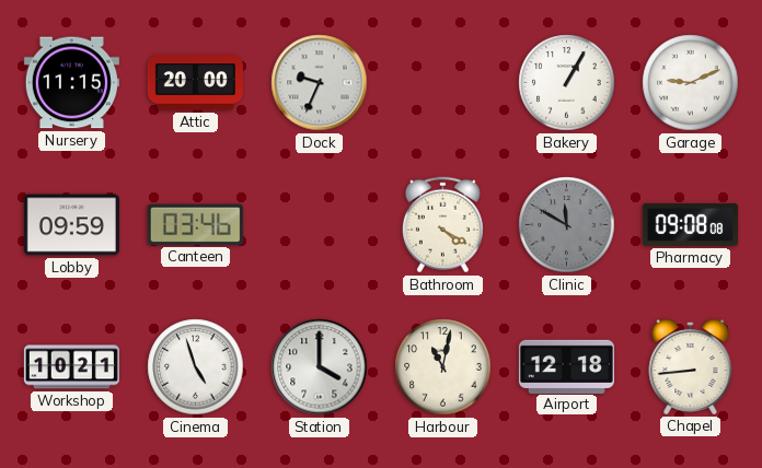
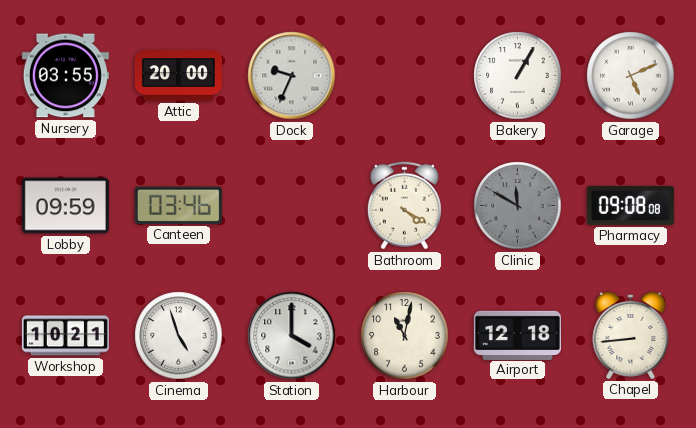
Nursery: 11:15 -> 03:55 (65, 76)
Garage: 9:11 -> 5:11 (631, 76)
